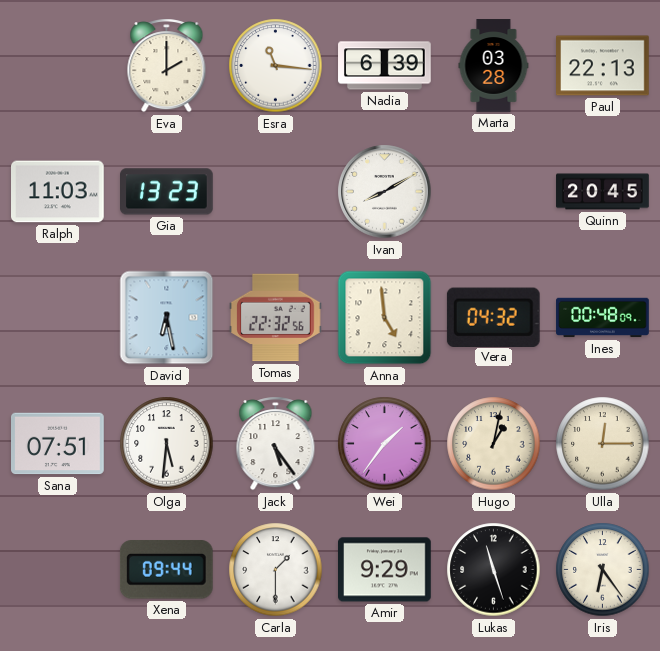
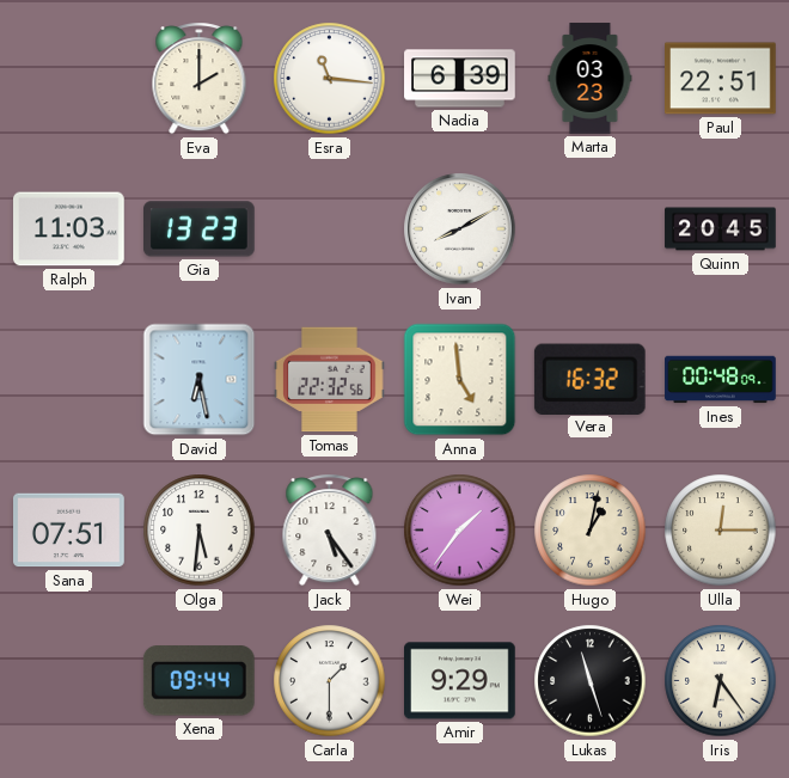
Marta: 03:28 -> 03:23 (591, 79)
Paul: 22:13 -> 22:51 (721, 79)
Vera: 04:32 -> 16:32 (589, 379)
